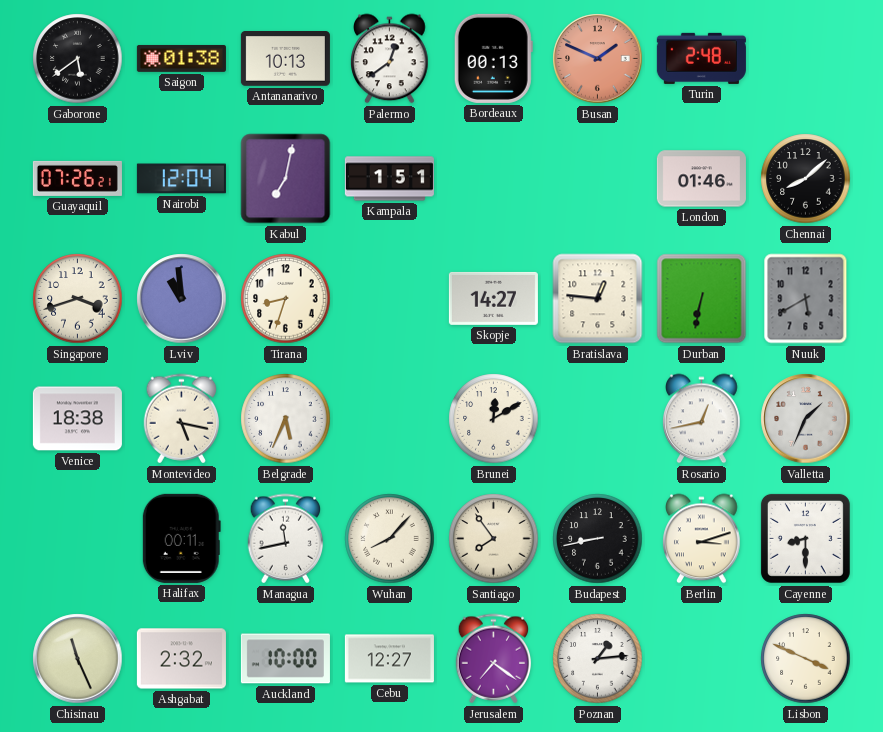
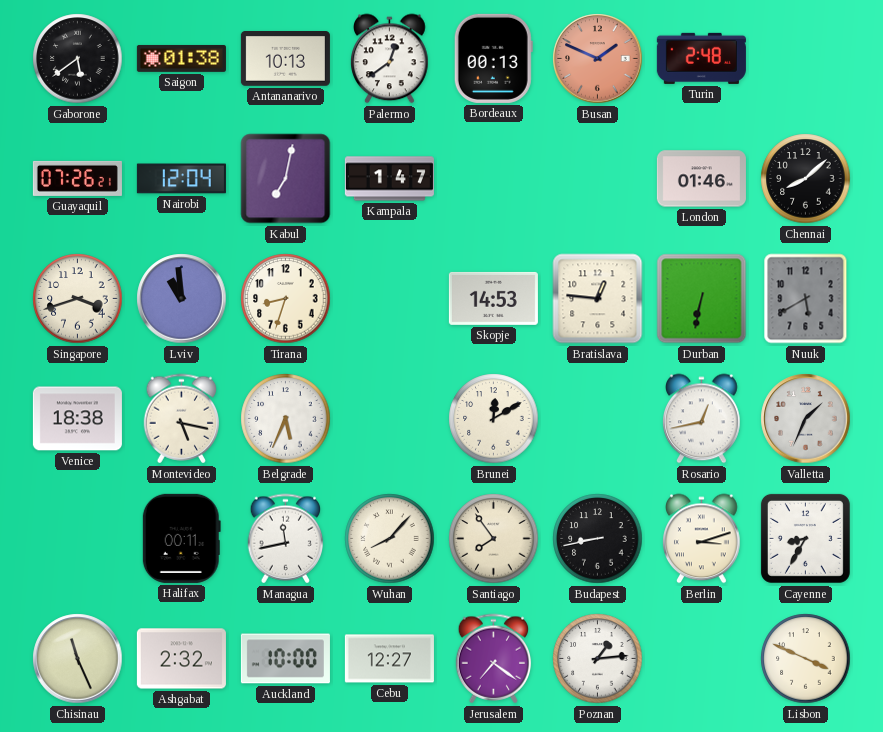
Kampala: 1:51 -> 1:47 (389, 179)
Skopje: 14:27 -> 14:53 (493, 298)
Cayenne: 8:30 -> 8:35 (805, 538)
